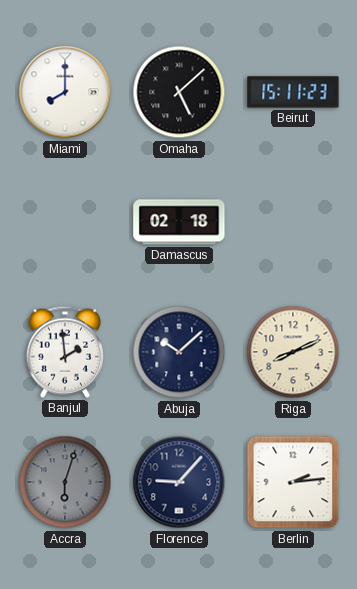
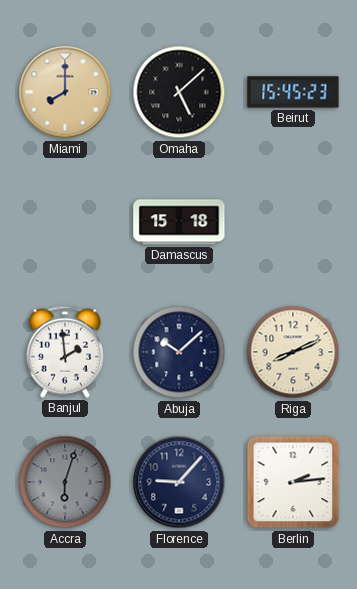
Miami dial: white -> champagne (65, 92)
Beirut: 15:11 -> 15:45 (293, 92)
Damascus: 02:18 -> 15:18 (179, 222)
